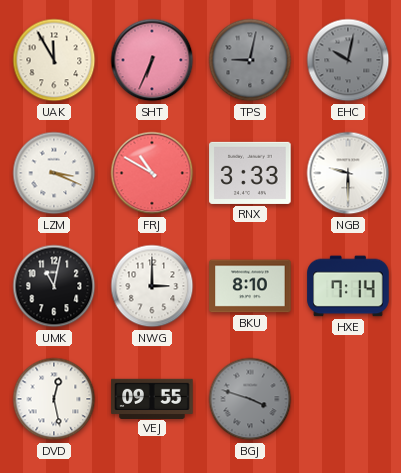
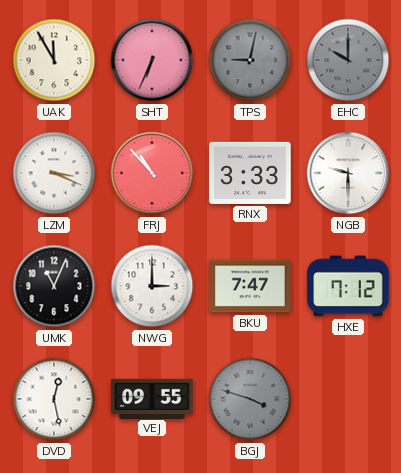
EHC: 10:02 -> 10:00 (348, 60)
FRJ: 10:50 -> 10:53 (152, 173)
UMK: 11:02 -> 11:04 (54, 286)
BKU: 8:10 -> 7:47 (250, 286)
HXE: 7:14 -> 7:12 (348, 286)
